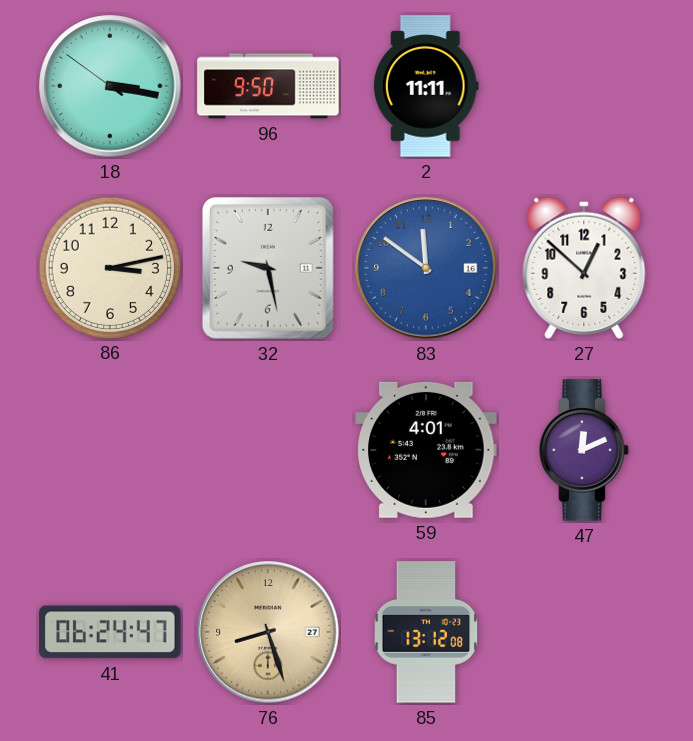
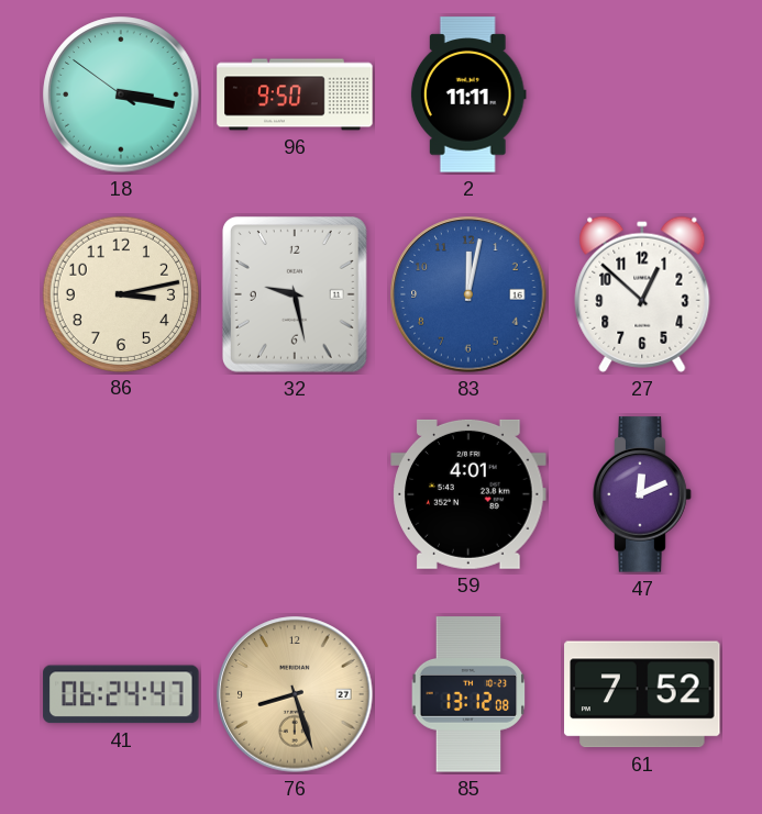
83: 11:51 -> 12:02 (468, 294)
61: none -> 7:52 (642, 694)
